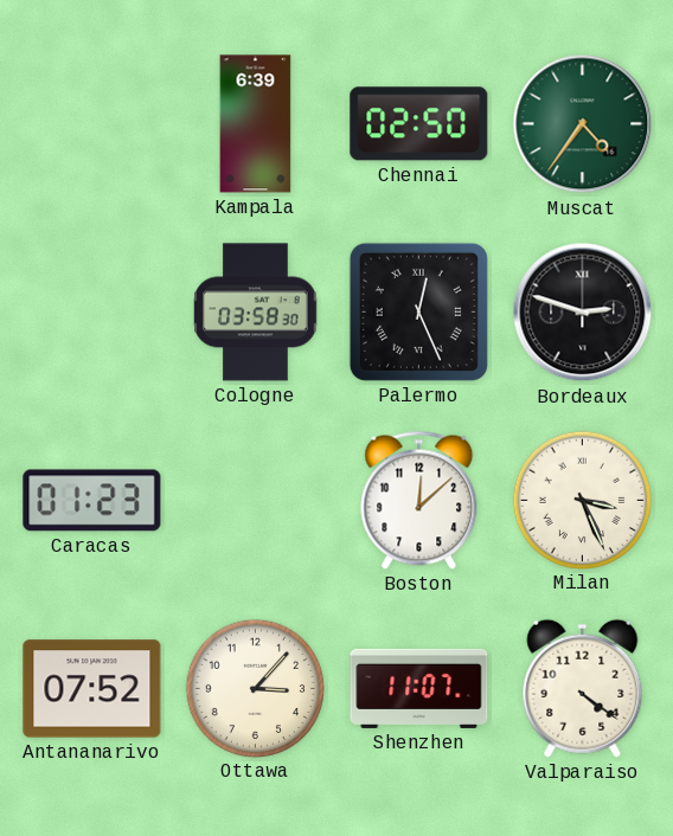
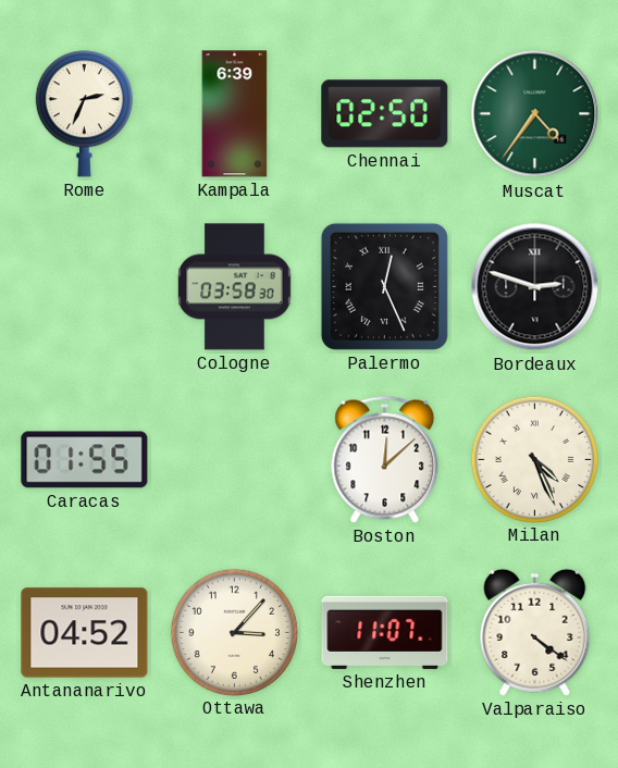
Rome: none -> 2:34 (84, 114)
Caracas: 01:23 -> 01:55 (85, 460)
Milan: 3:26 -> 4:26 (534, 459)
Antananarivo: 07:52 -> 04:52 (85, 633)
